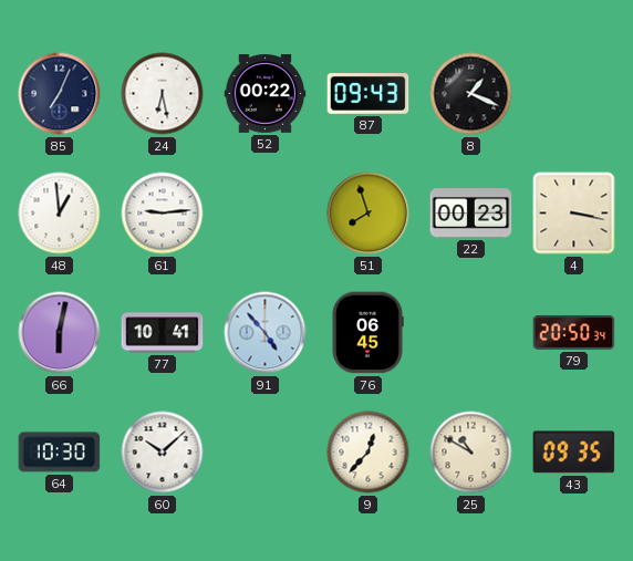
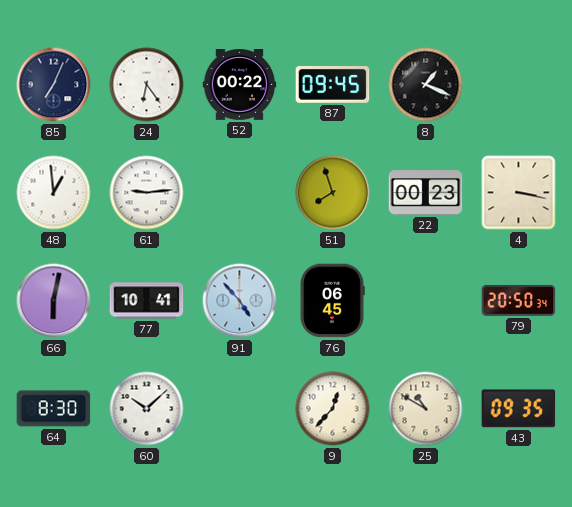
24: 6:28 -> 6:24 (147, 85)
87: 09:43 -> 09:45 (333, 85)
64: 10:30 -> 8:30 (54, 409)
